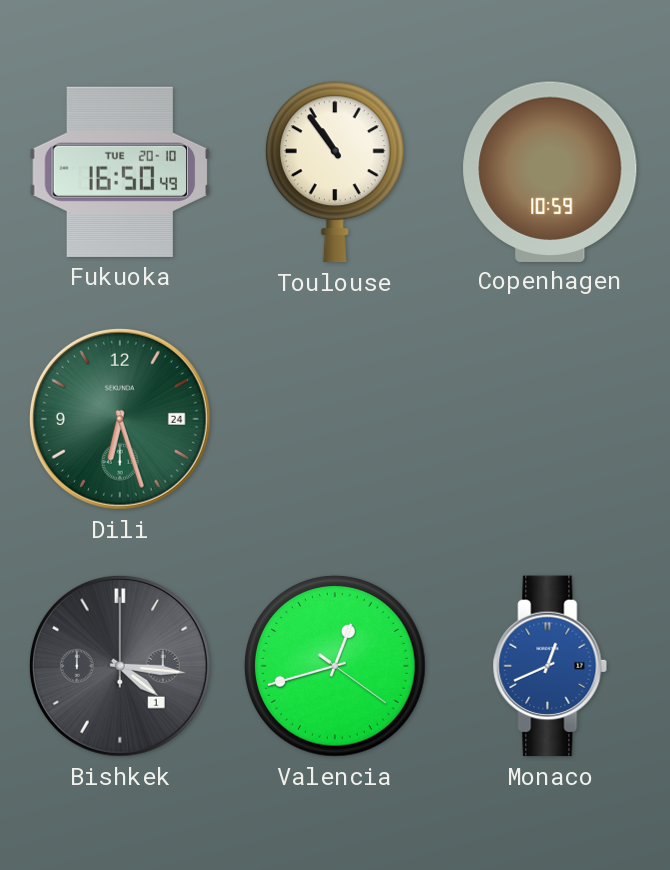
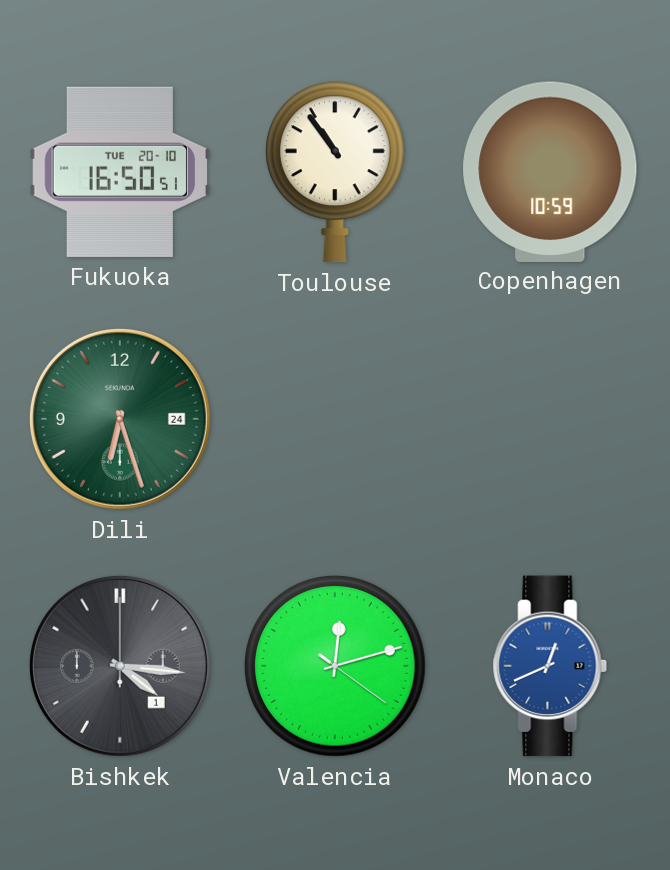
Fukuoka: 16:50:49 -> 16:50:51 (120, 172)
Valencia: 12:42 -> 12:12 (335, 666)
